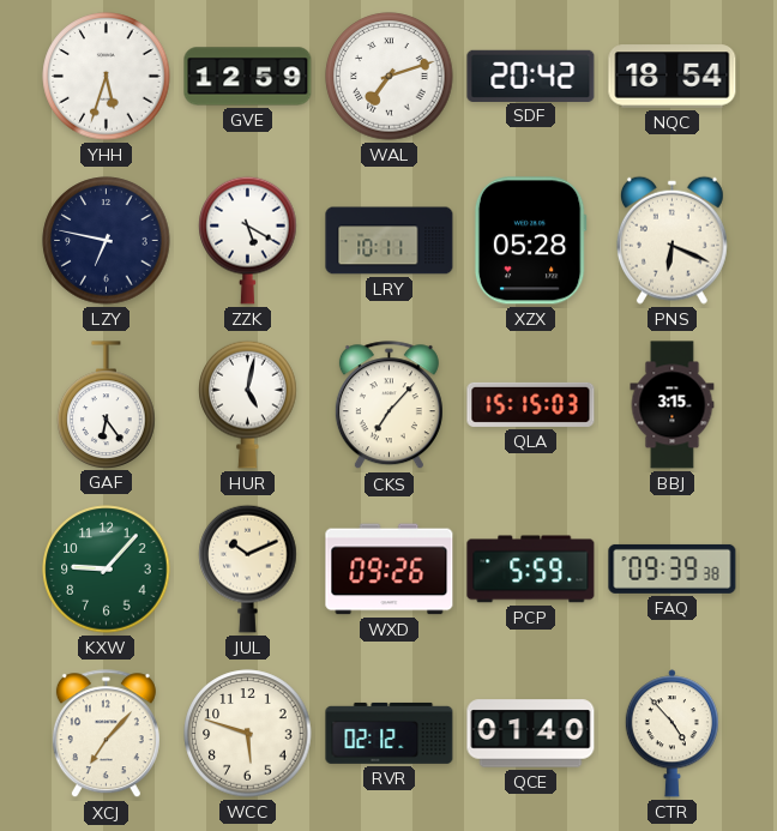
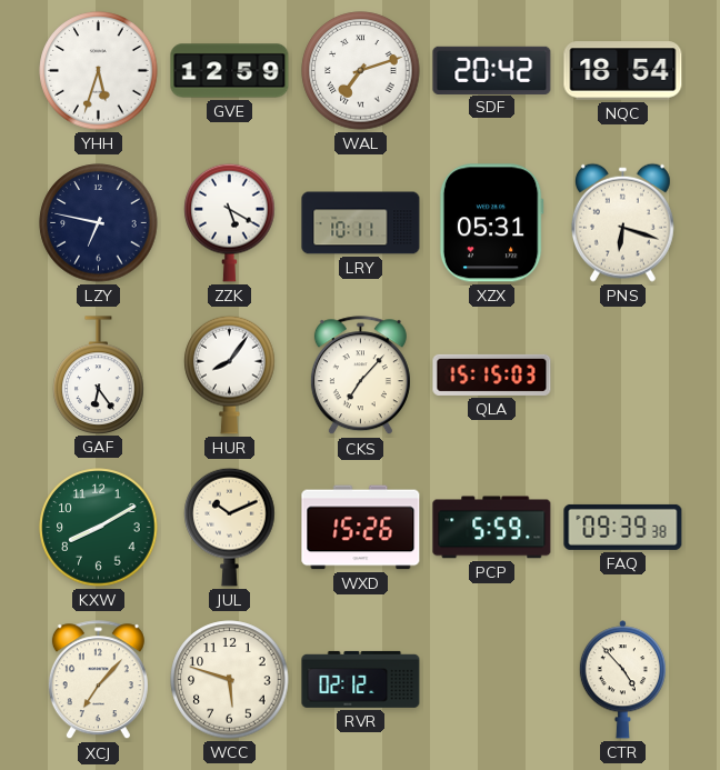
XZX: 05:28 -> 05:31 (491, 223)
PNS: 6:19 -> 6:18 (622, 222)
HUR: 5:02 -> 8:06 (230, 374)
BBJ: 3:15 -> none (673, 405)
KXW: 9:07 -> 8:10 (99, 528)
WXD: 09:26 -> 15:26 (361, 528)
QCE: 01:40 -> none (531, 734)
